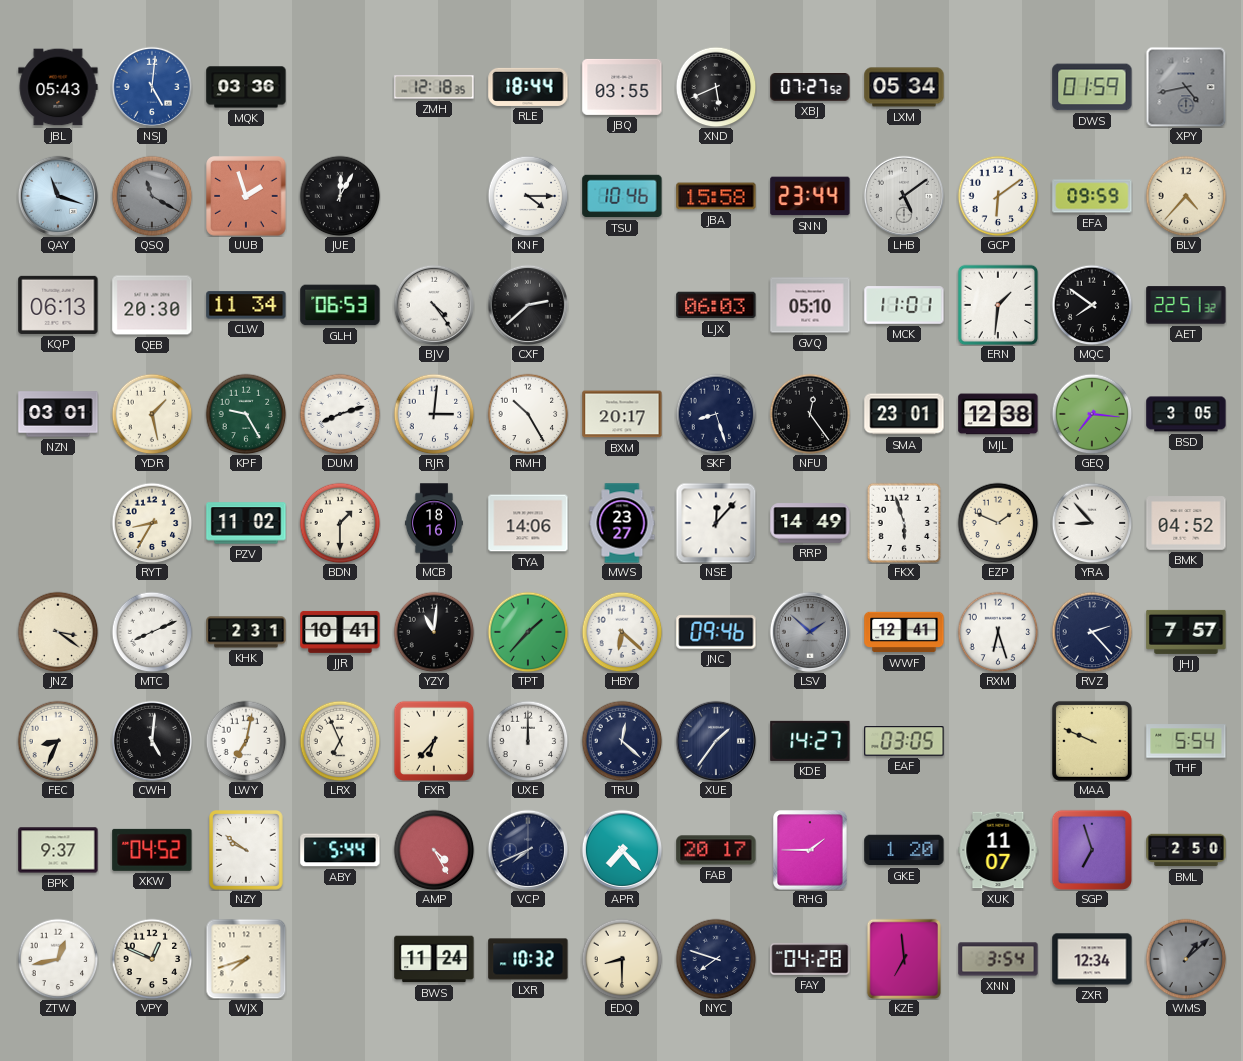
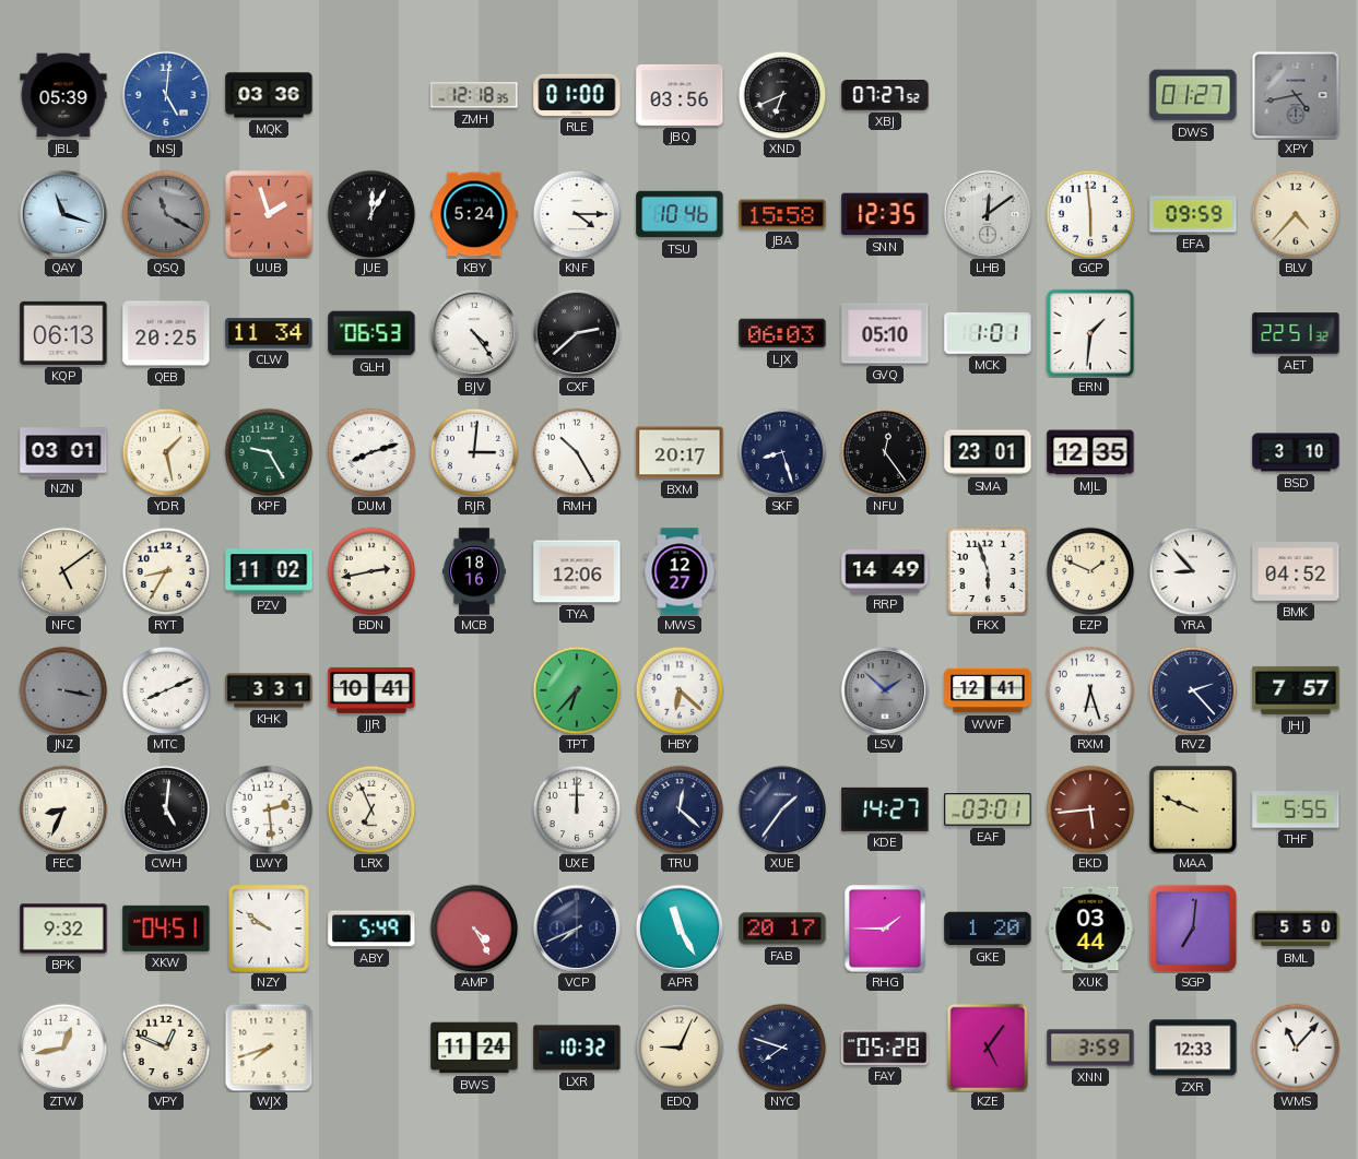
JBL: 05:43 -> 05:39 (63, 95)
RLE: 18:44 -> 01:00 (577, 95)
JBQ: 03:55 -> 03:56 (680, 95)
XND: 5:41 -> 6:41 (782, 95)
LXM: 05:34 -> none (904, 87)
DWS: 01:59 -> 01:27 (1193, 95)
KBY: none -> 5:24 (474, 214)
SNN: 23:44 -> 12:35 (885, 214)
LHB: 5:09 -> 12:09 (988, 214)
GCP: 6:09 -> 5:59 (1090, 214)
QEB: 20:30 -> 20:25 (166, 333)
MCK: 11:01 -> 1:01 (988, 333)
MQC: 7:51 -> none (1092, 305)
MJL: 12:38 -> 12:35 (1090, 452)
GEQ: 7:16 -> none (1092, 414)
BSD: 3:05 -> 3:10 (1296, 452)
NFC: none -> 5:09 (63, 571)
BDN: 1:30 -> 2:43 (371, 571)
TYA: 14:06 -> 12:06 (577, 571)
MWS: 23:27 -> 12:27 (680, 571)
NSE: 12:07 -> none (716, 523)
JNZ: 3:21 -> 3:17 (63, 690)
JNZ dial: cream -> grey (63, 690)
KHK: 2:31 -> 3:31 (269, 690)
YZY: 11:01 -> none (434, 632)
TPT: 1:37 -> 6:37 (577, 690)
JNC: 09:46 -> none (716, 632)
LWY: 7:02 -> 2:29 (269, 809)
FXR: 6:37 -> none (433, 740)
EAF: 03:05 -> 03:01 (988, 809)
EKD: none -> 5:44 (1090, 809)
THF: 5:54 -> 5:55 (1296, 809)
BPK: 9:37 -> 9:32 (63, 929)
XKW: 04:52 -> 04:51 (166, 929)
ABY: 5:44 -> 5:49 (371, 929)
APR: 7:23 -> 11:25 (680, 929)
XUK: 11:07 -> 03:44 (1090, 929)
SGP: 6:57 -> 7:01 (1192, 927)
BML: 2:50 -> 5:50 (1296, 929)
EDQ: 8:30 -> 9:04 (680, 1048)
FAY: 04:28 -> 05:28 (885, 1048)
KZE: 6:59 -> 5:06 (988, 1046)
XNN: 3:54 -> 3:59 (1090, 1048)
ZXR: 12:34 -> 12:33 (1193, 1048)
WMS: 1:08 -> 11:07 (1296, 1048)
WMS dial: grey -> white (1296, 1048)
